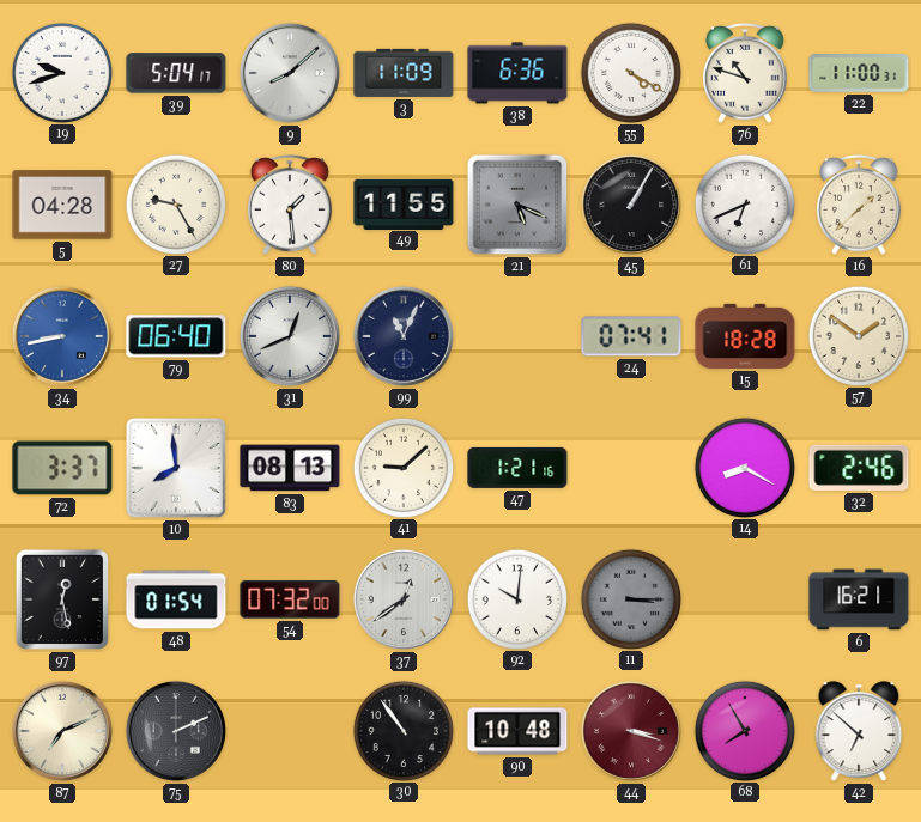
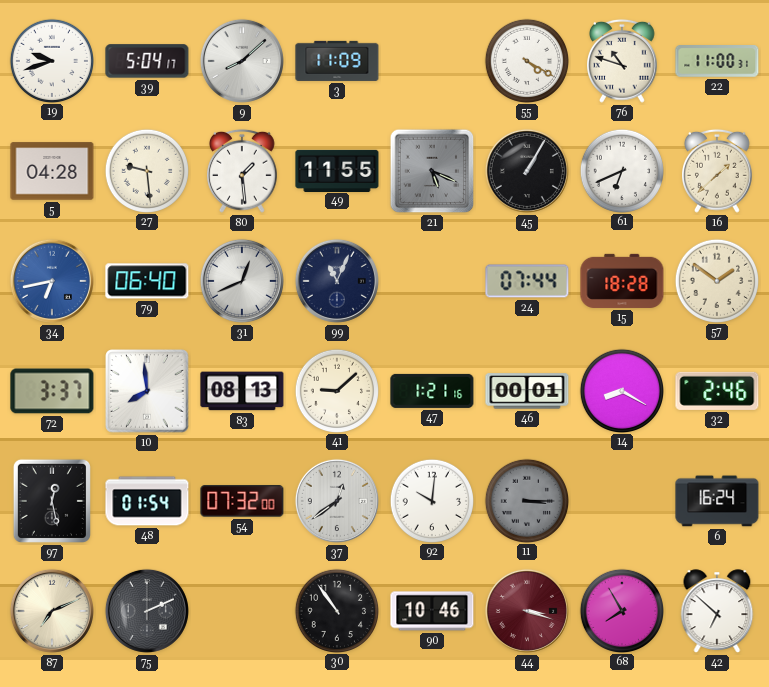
38: 6:36 -> none (517, 73)
27: 9:25 -> 9:29 (146, 170)
34: 8:43 -> 6:43 (52, 281)
24: 07:41 -> 07:44 (527, 281)
46: none -> 00:01 (527, 391)
6: 16:21 -> 16:24 (717, 501)
90: 10:48 -> 10:46 (432, 611)
